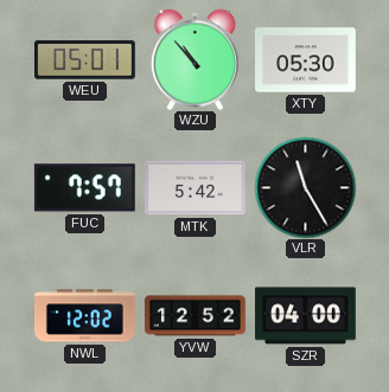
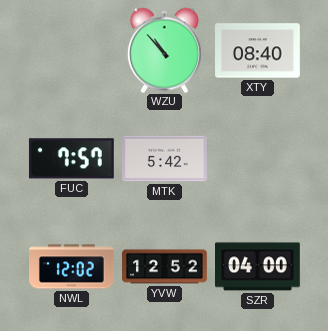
WEU: 05:01 -> none (85, 60)
XTY: 05:30 -> 08:40 (258, 51)
VLR: 11:25 -> none (305, 187)
